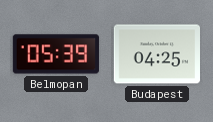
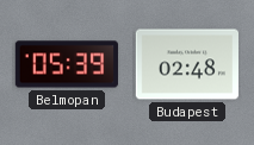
Budapest: 04:25 -> 02:48 (186, 64)
